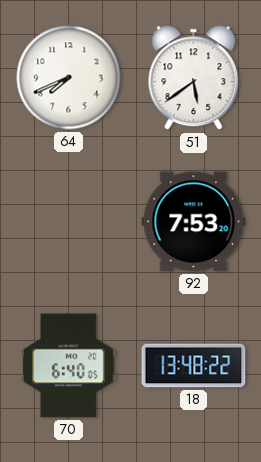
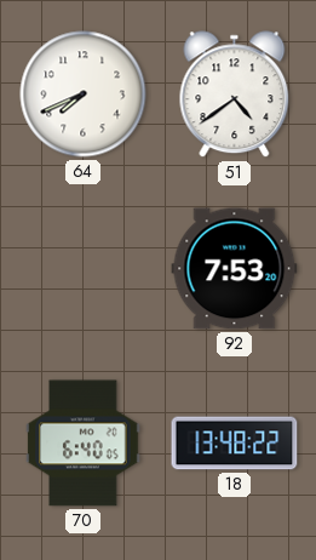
51: 5:39 -> 4:39 (235, 95)
